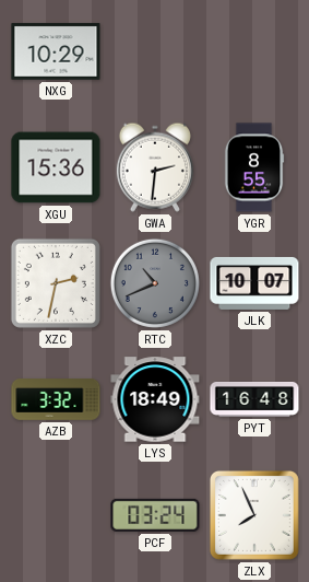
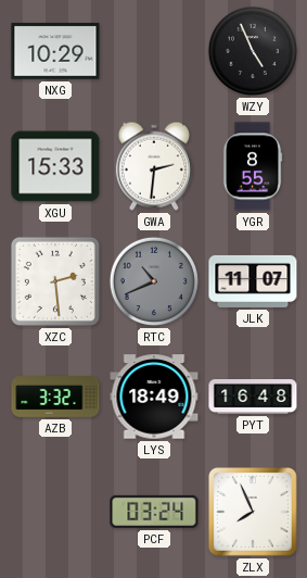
WZY: none -> 4:56 (253, 51)
XGU: 15:36 -> 15:33 (55, 166)
XZC: 2:32 -> 2:29 (55, 281)
JLK: 10:07 -> 11:07 (253, 281)
